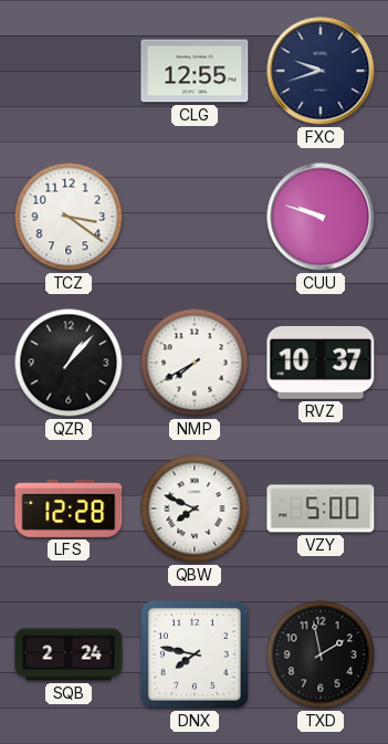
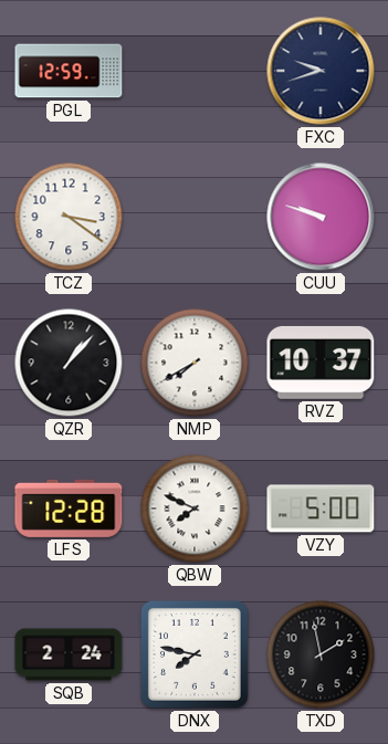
PGL: none -> 12:59 (69, 71)
CLG: 12:55 -> none (195, 71)
